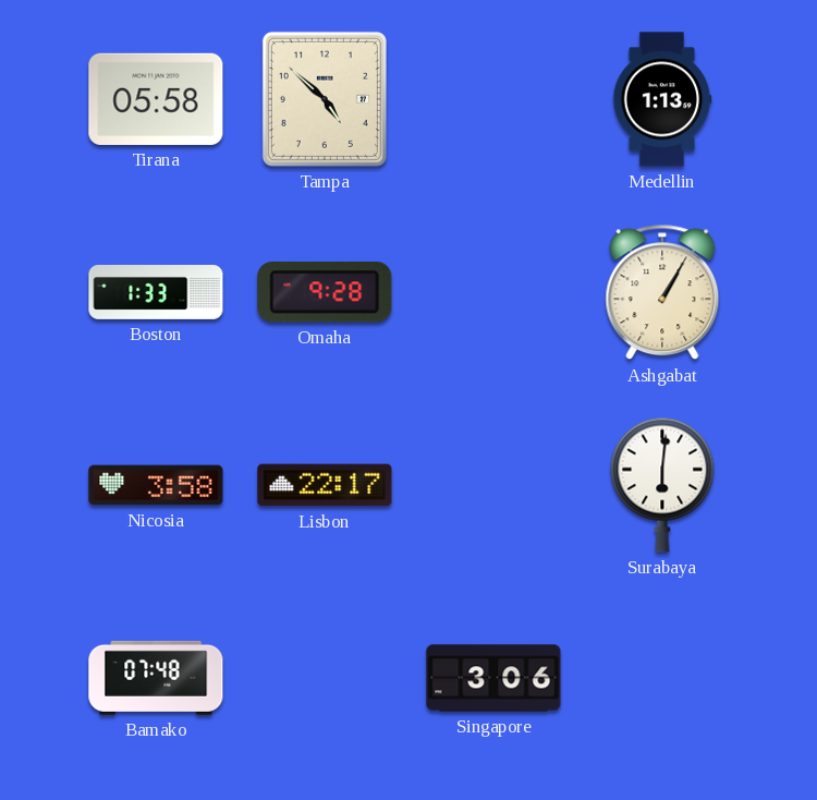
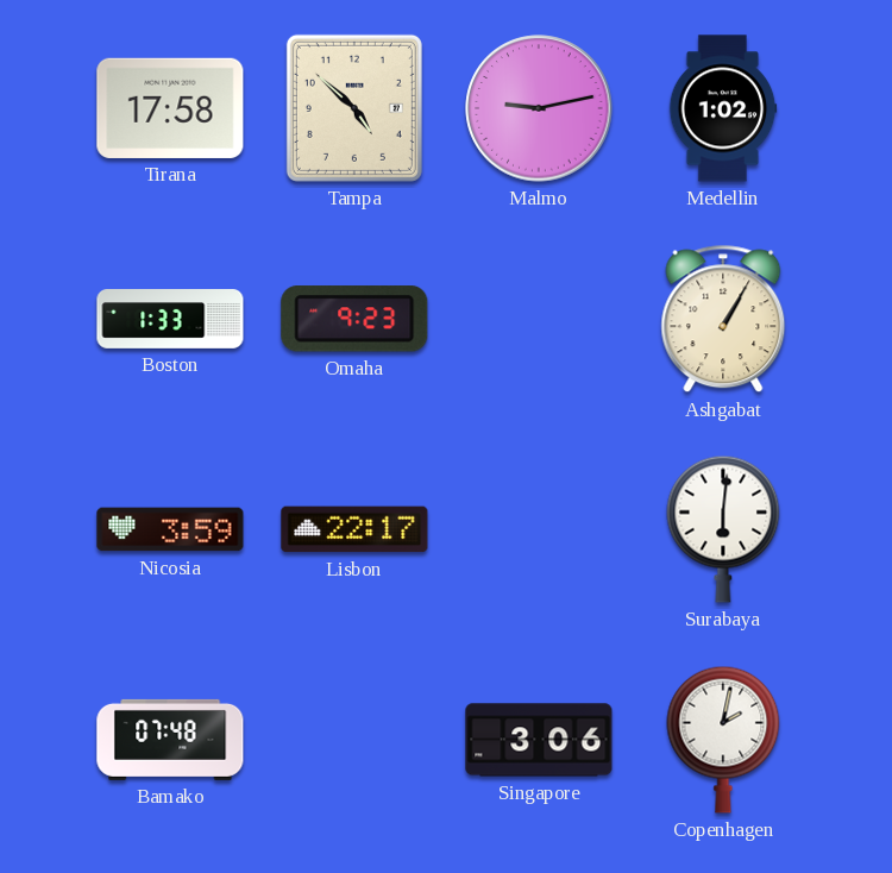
Tirana: 05:58 -> 17:58 (170, 108)
Malmo: none -> 9:13 (539, 108)
Medellin: 1:13 -> 1:02 (723, 108)
Omaha: 9:28 -> 9:23 (354, 319)
Nicosia: 3:58 -> 3:59 (170, 529)
Copenhagen: none -> 2:02 (723, 740)
